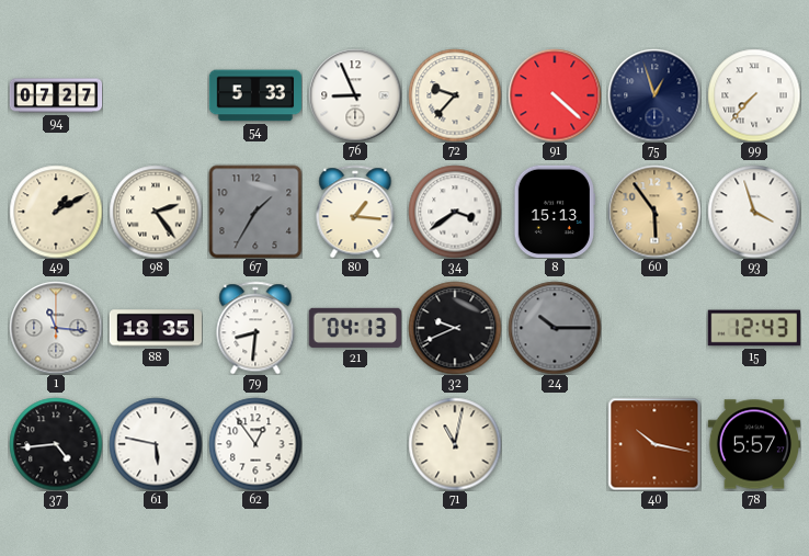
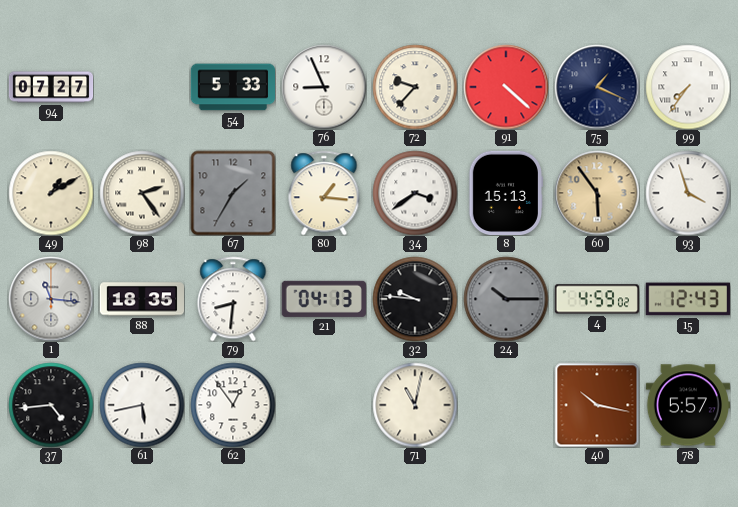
75: 12:57 -> 1:19 (597, 87)
99: 7:37 -> 7:36 (688, 87)
32: 9:41 -> 9:46 (415, 299)
4: none -> 4:59 (596, 299)
61: 5:47 -> 5:43 (142, 405)
